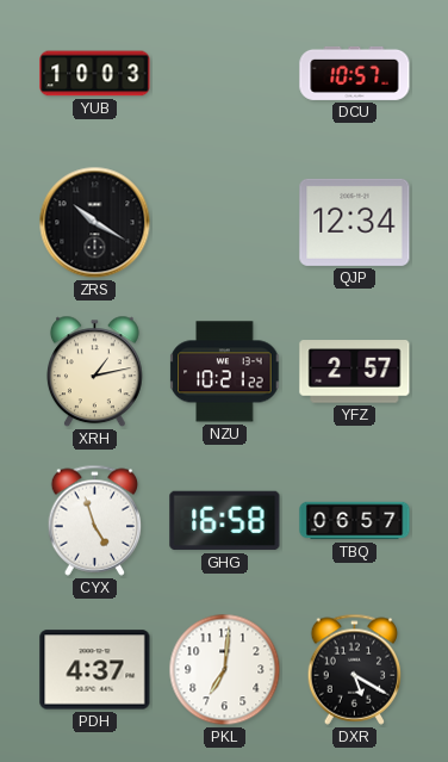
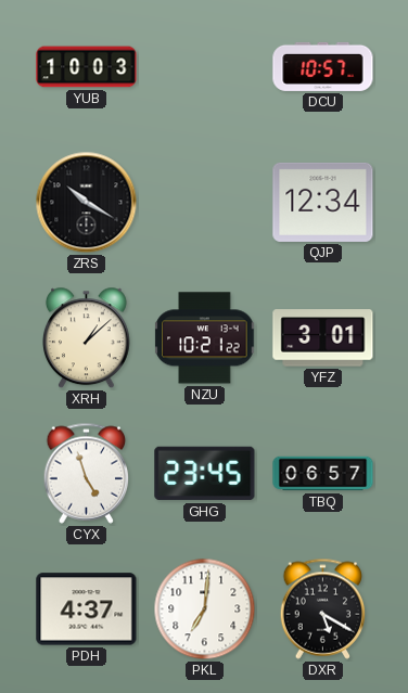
XRH: 1:13 -> 1:08 (86, 338)
YFZ: 2:57 -> 3:01 (323, 338)
GHG: 16:58 -> 23:45 (205, 474)
